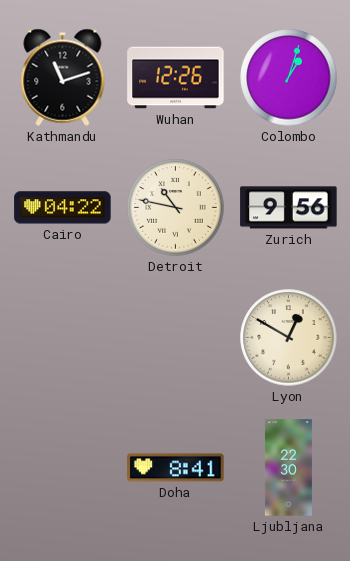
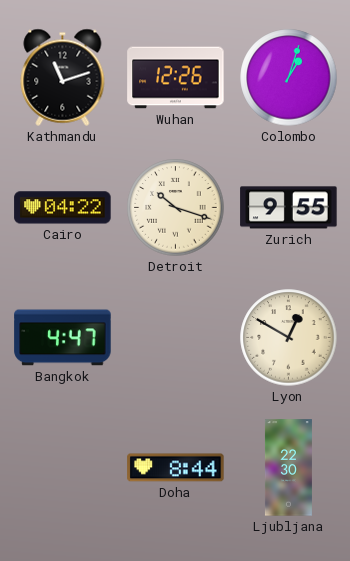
Detroit: 10:47 -> 10:18 (176, 208)
Zurich: 9:56 -> 9:55 (289, 208)
Bangkok: none -> 4:47 (63, 338)
Doha: 8:41 -> 8:44 (176, 468)
